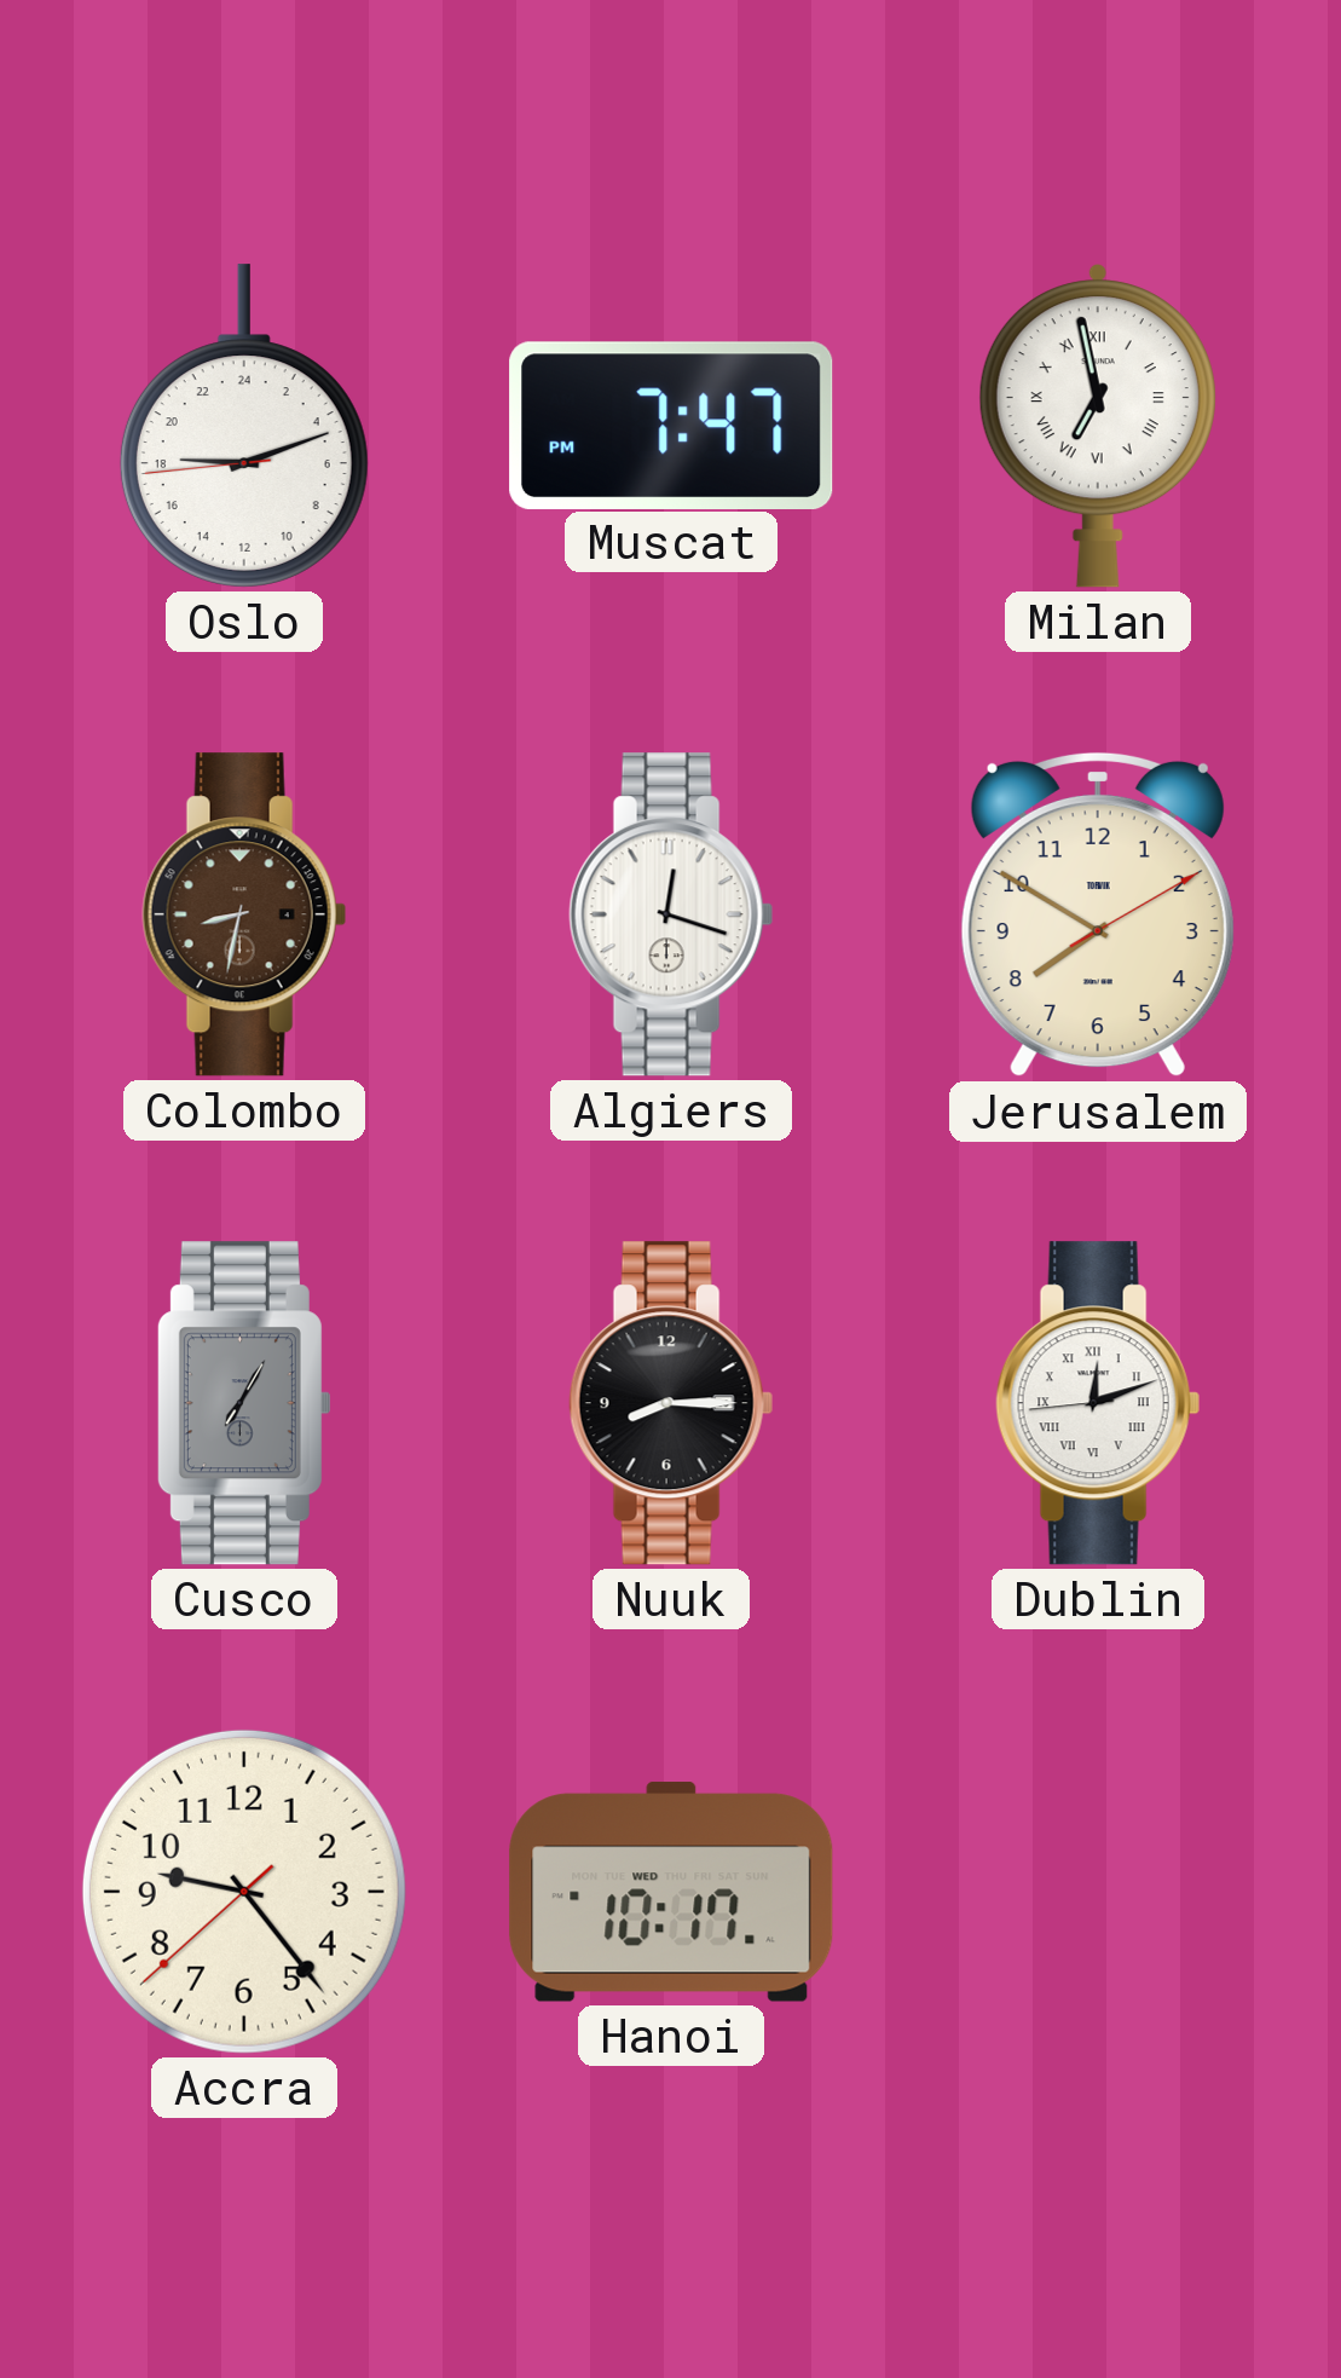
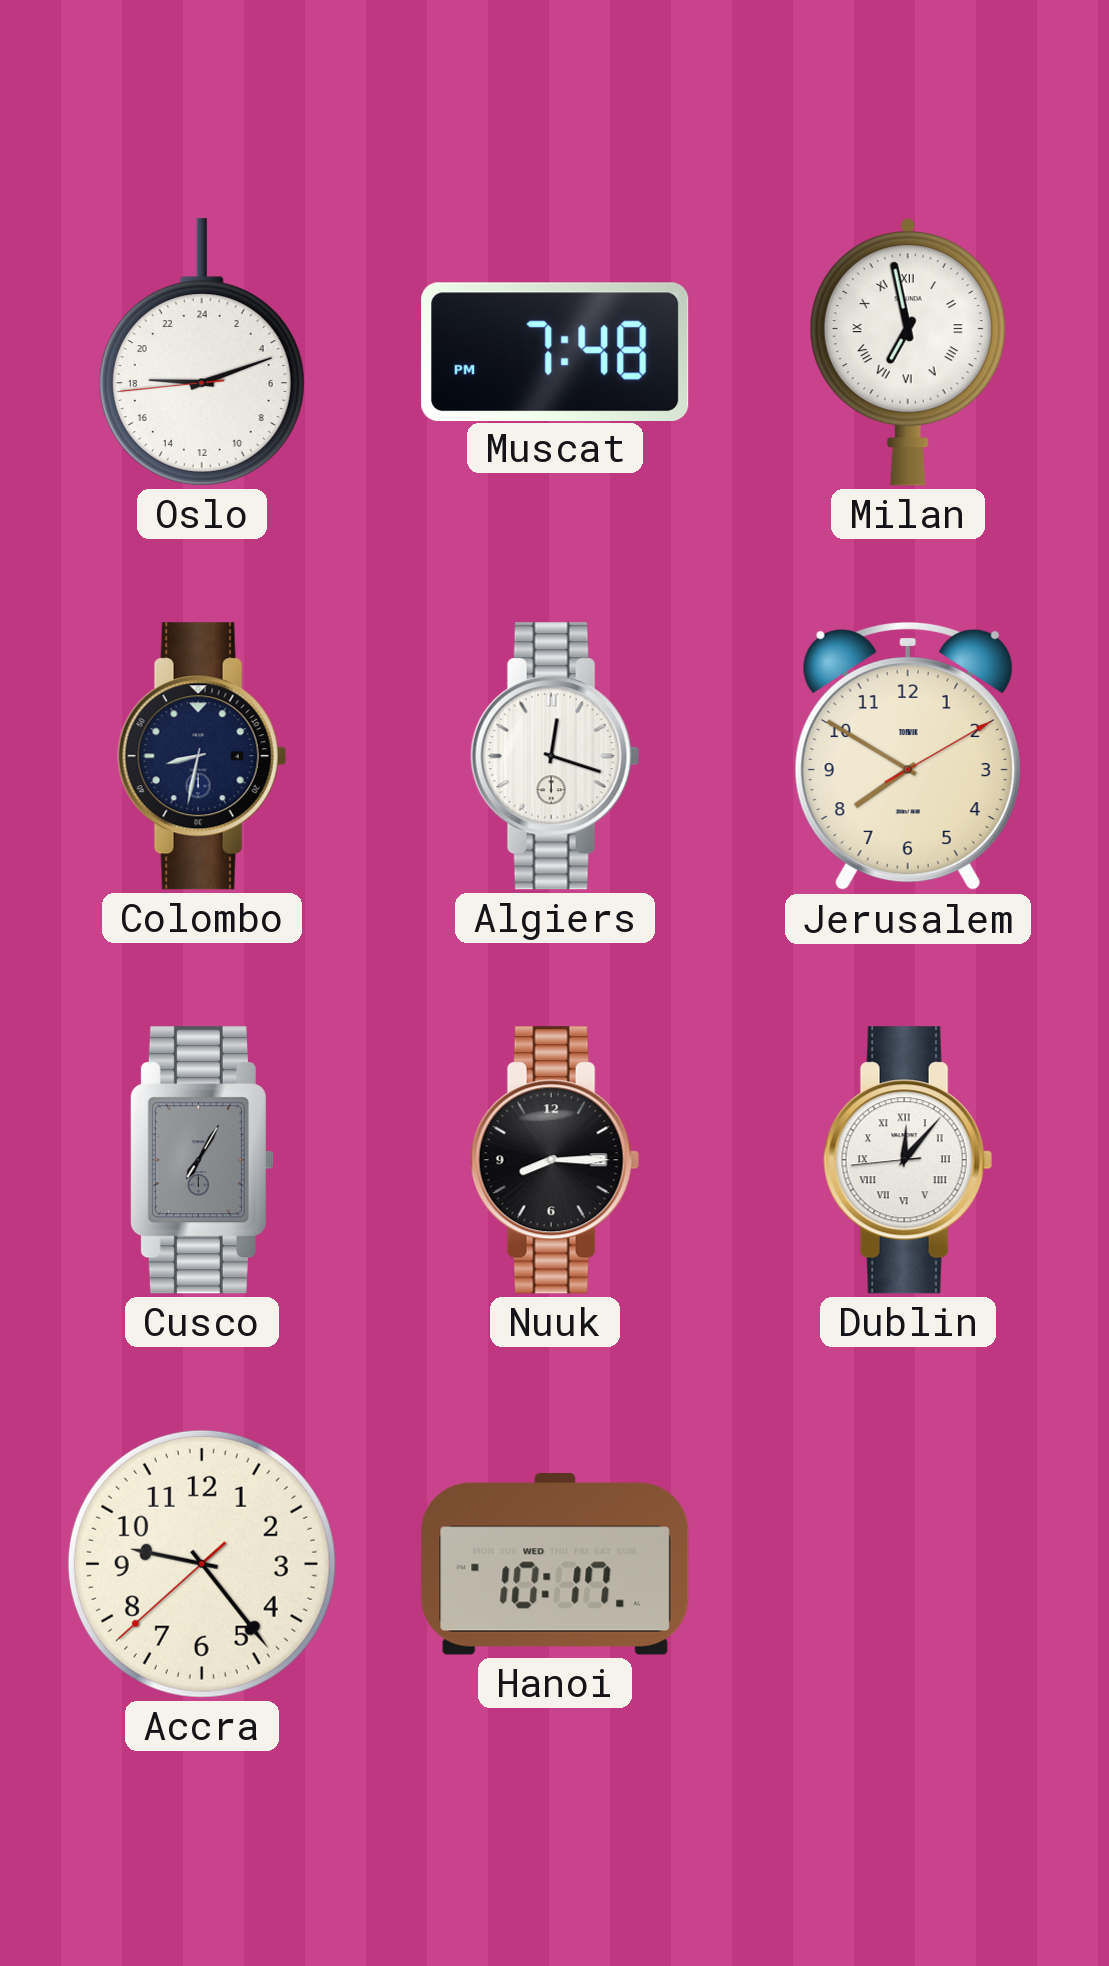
Muscat: 7:47 -> 7:48 (555, 351)
Colombo dial: brown -> navy (202, 756)
Dublin: 12:11 -> 12:06 (908, 1160)
